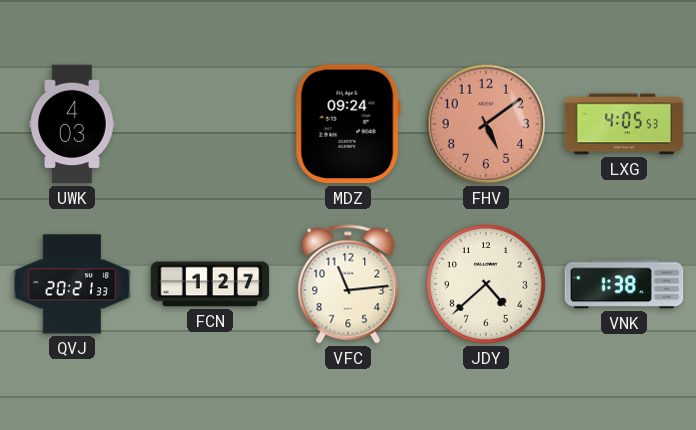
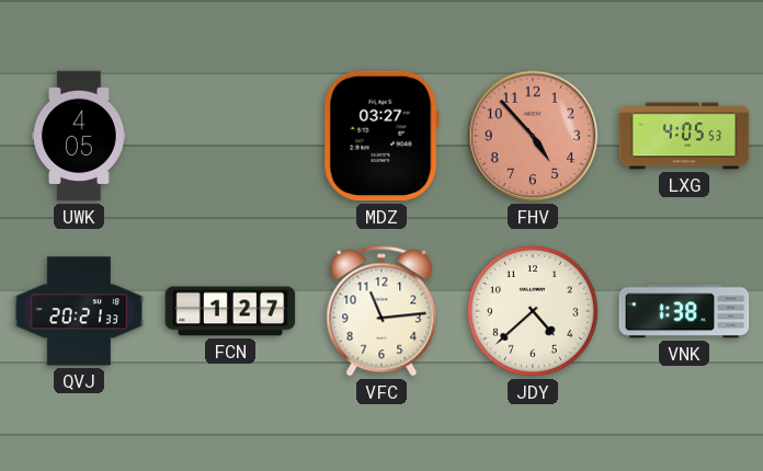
UWK: 4:03 -> 4:05 (80, 136)
MDZ: 09:24 -> 03:27 (381, 136)
FHV: 5:09 -> 4:53 (533, 136)
